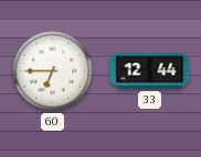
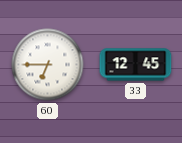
33: 12:44 -> 12:45 (136, 65)
